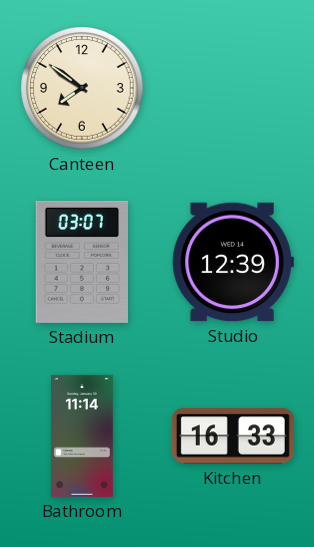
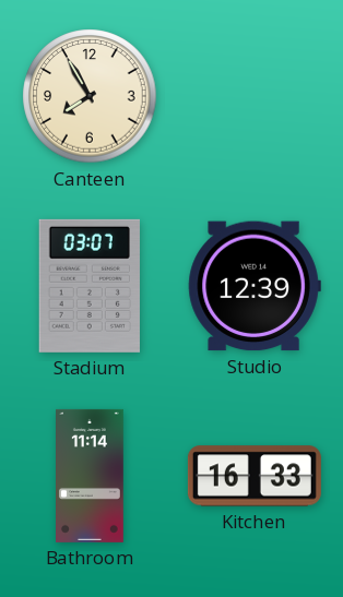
Canteen: 7:51 -> 7:55 (90, 96)
